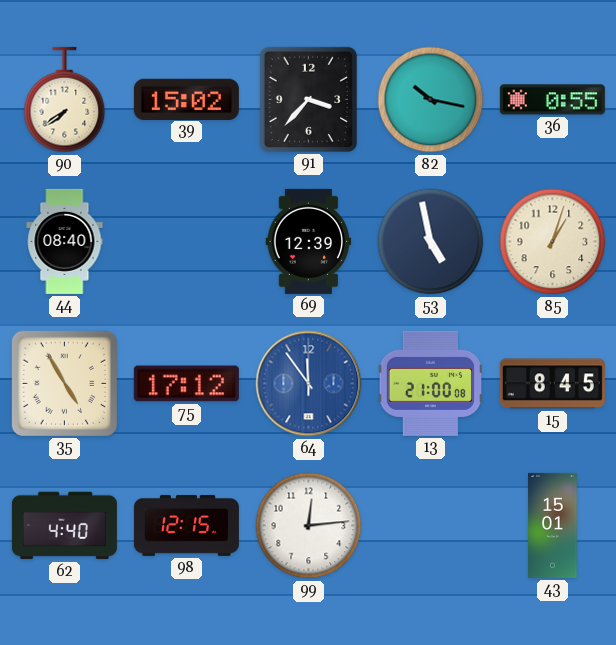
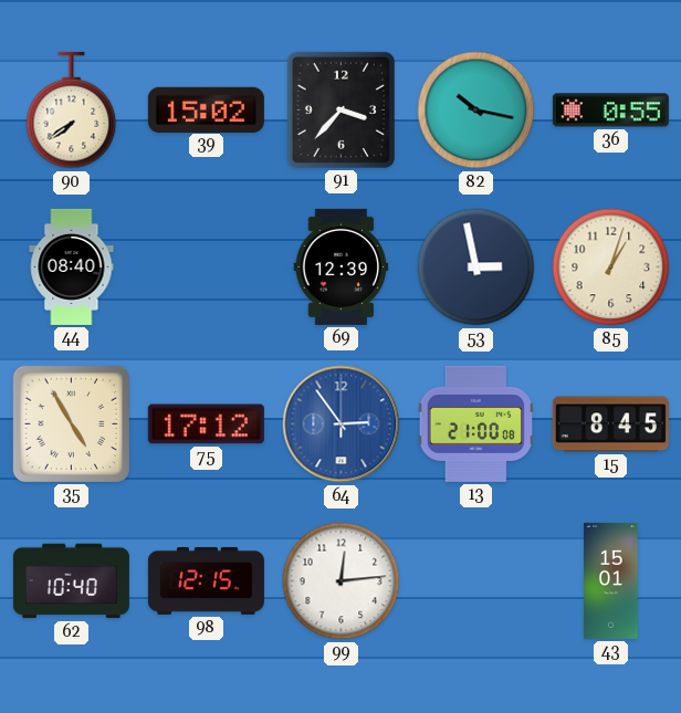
53: 4:58 -> 2:58 (476, 268)
64: 11:54 -> 2:54 (342, 424)
62: 4:40 -> 10:40 (71, 581)
